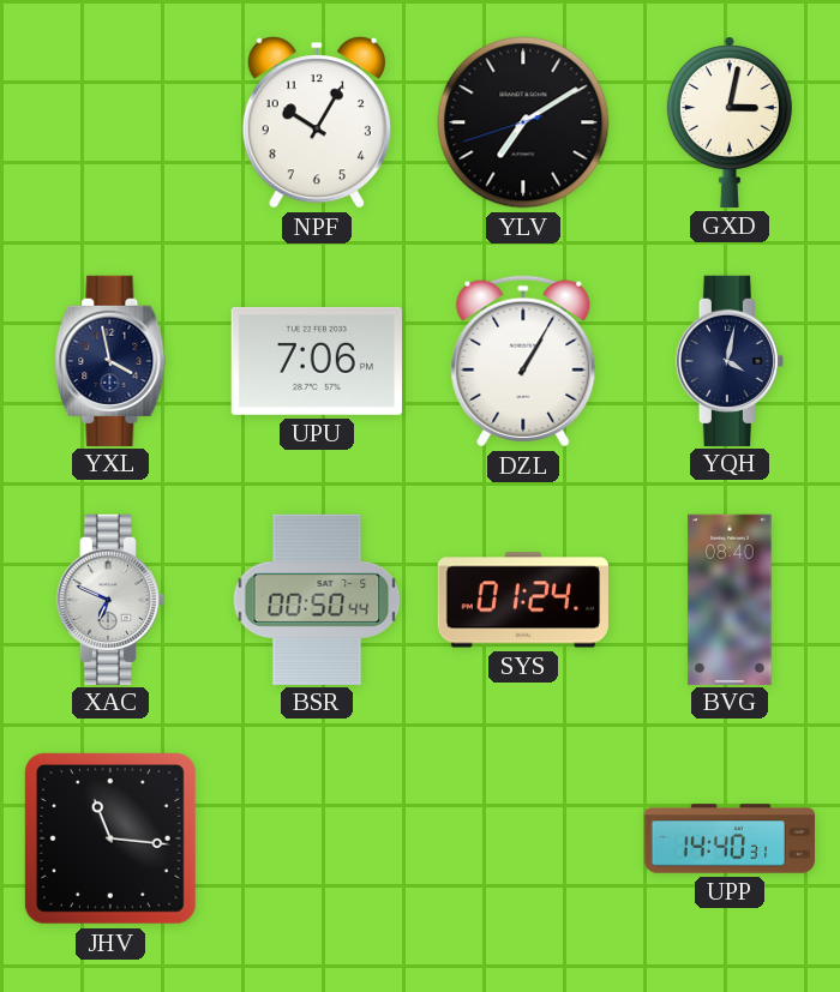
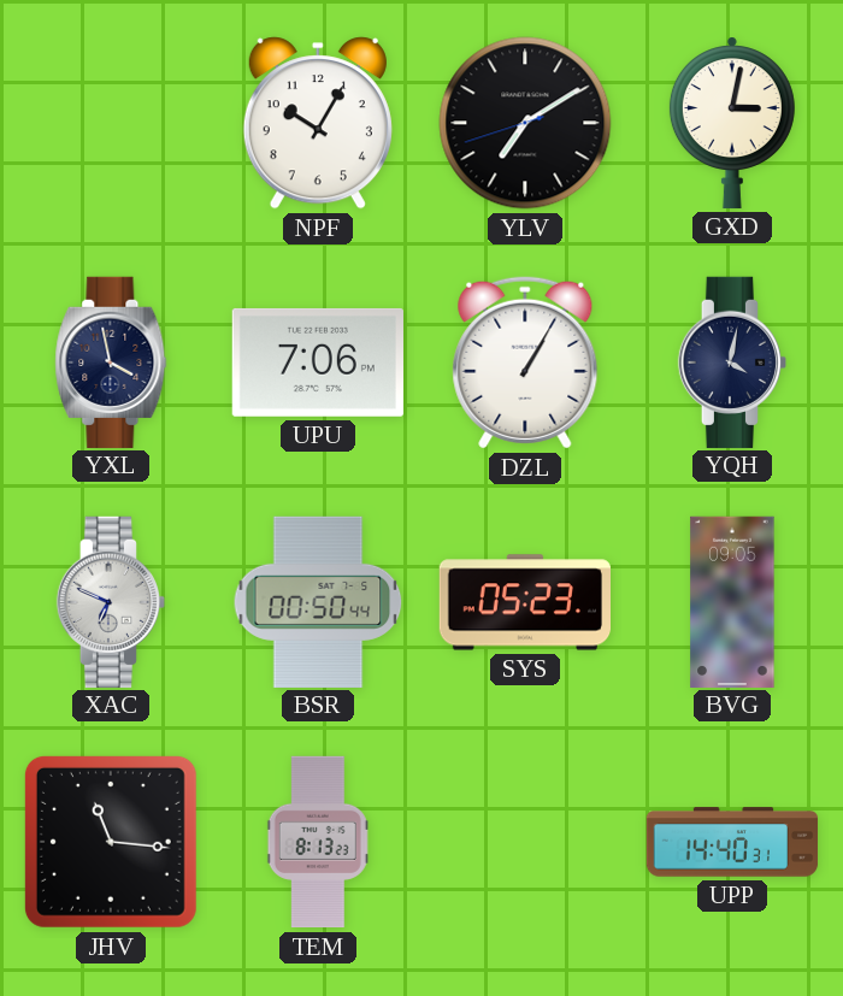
SYS: 01:24 -> 05:23 (524, 602)
BVG: 08:40 -> 09:05 (732, 601)
TEM: none -> 8:13 (318, 842)
